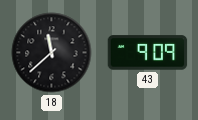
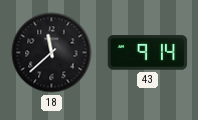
43: 9:09 -> 9:14 (148, 53)
